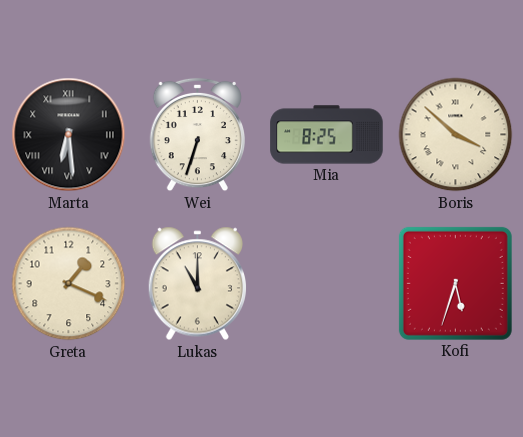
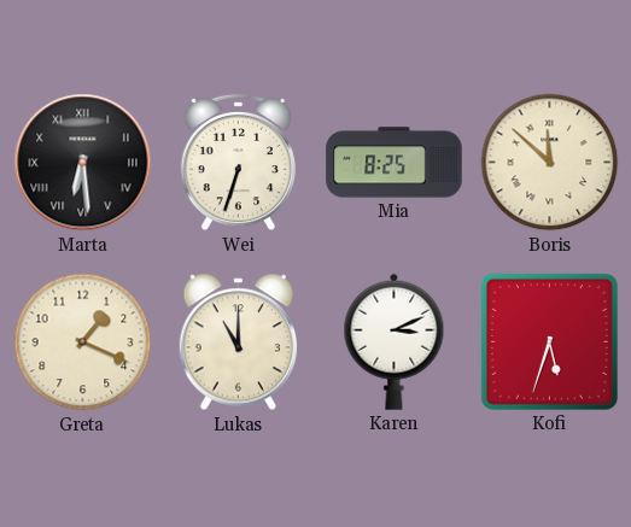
Boris: 3:52 -> 11:52 (550, 163)
Karen: none -> 3:11 (395, 341)
